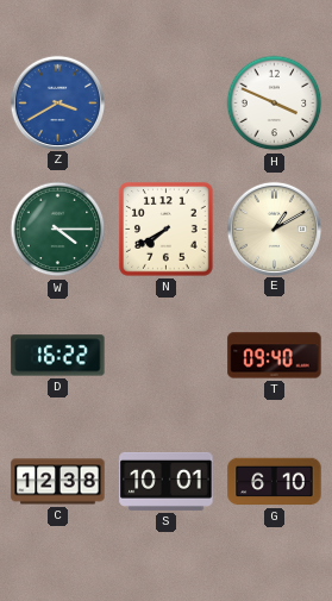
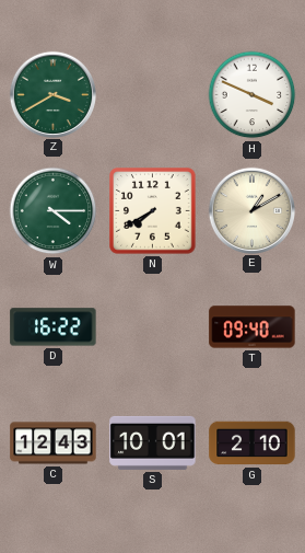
Z dial: blue -> green (52, 94)
C: 12:38 -> 12:43 (54, 443)
G: 6:10 -> 2:10 (253, 443)
